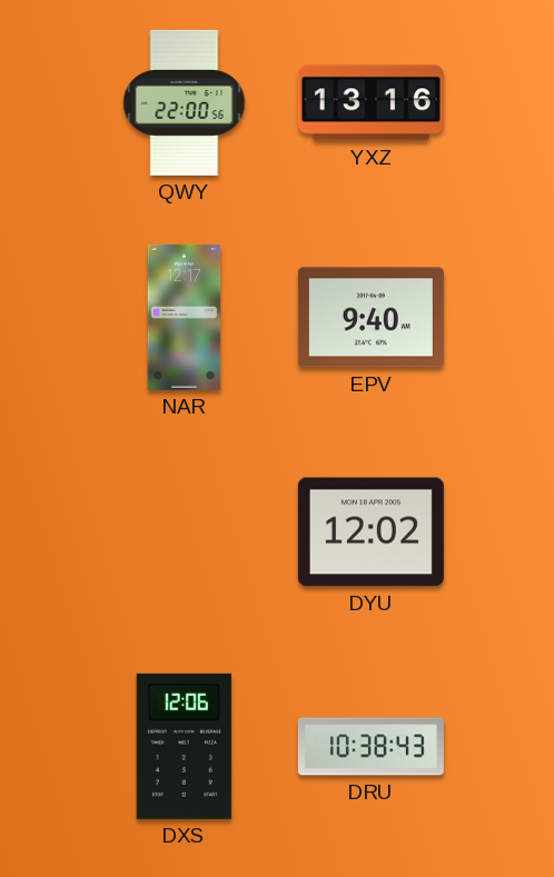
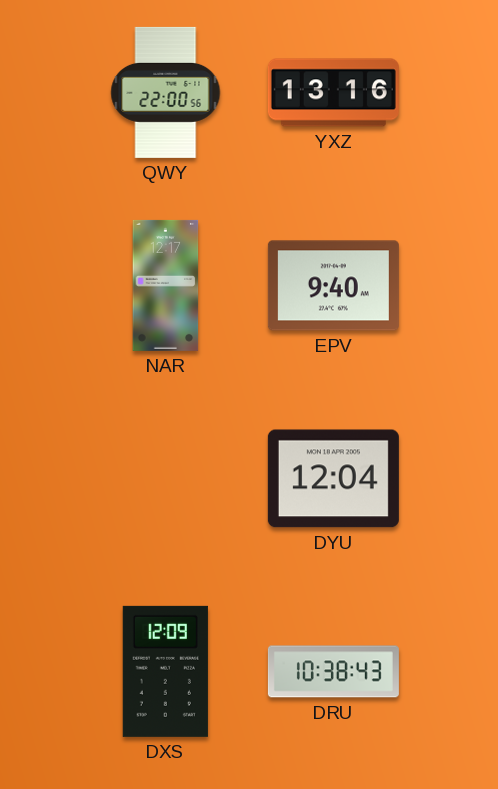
DYU: 12:02 -> 12:04 (333, 479)
DXS: 12:06 -> 12:09 (165, 671)
